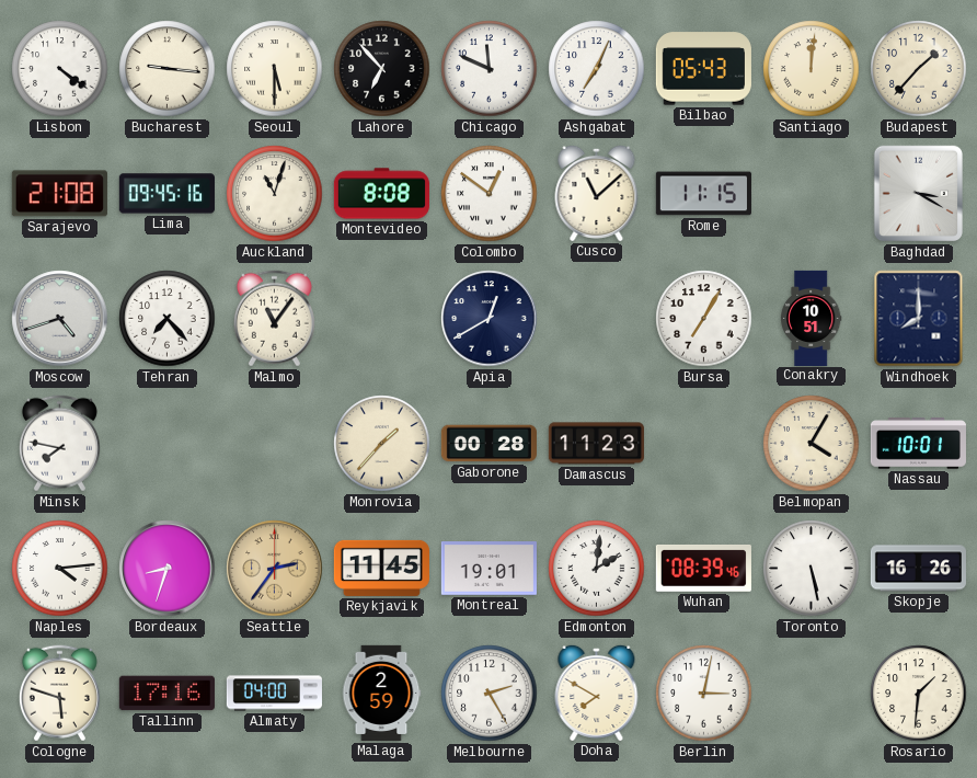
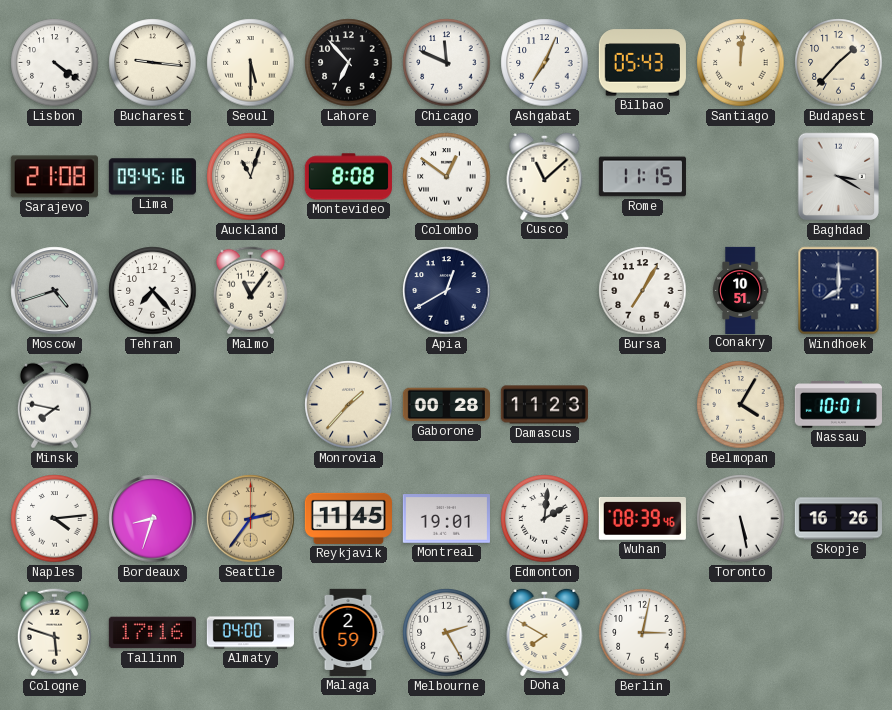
Rosario: 1:31 -> none (919, 694)
